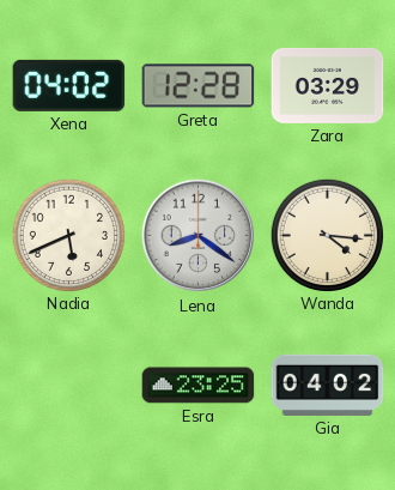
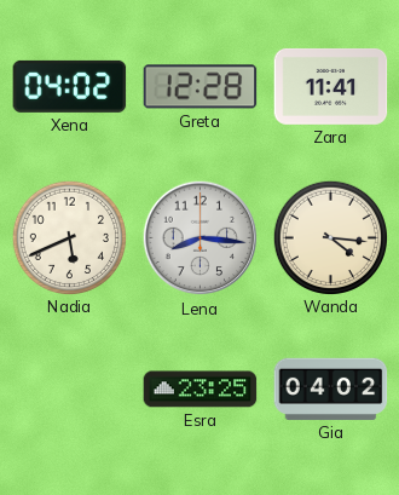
Zara: 03:29 -> 11:41 (331, 86)
Lena: 8:21 -> 8:16 (201, 238)
